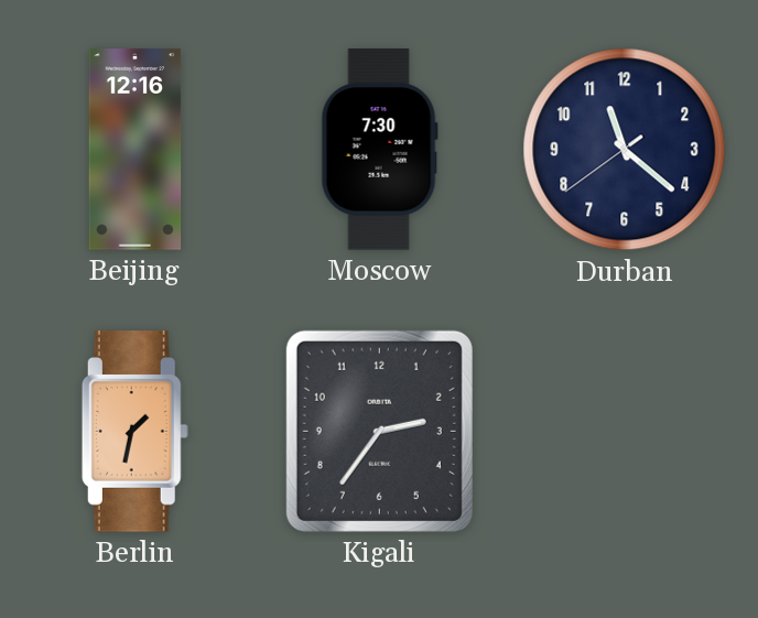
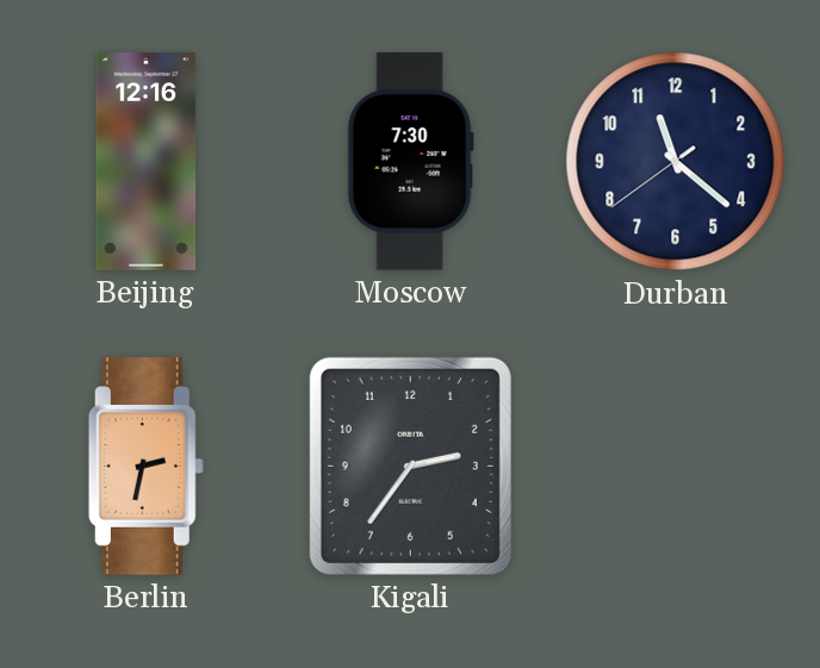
Berlin: 1:32 -> 2:32 (145, 467)
